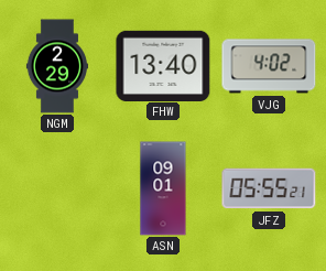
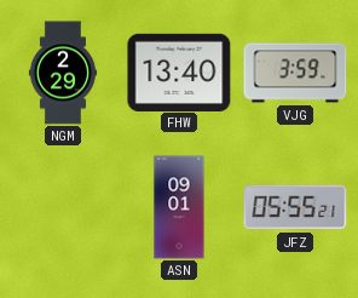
VJG: 4:02 -> 3:59 (295, 73)
